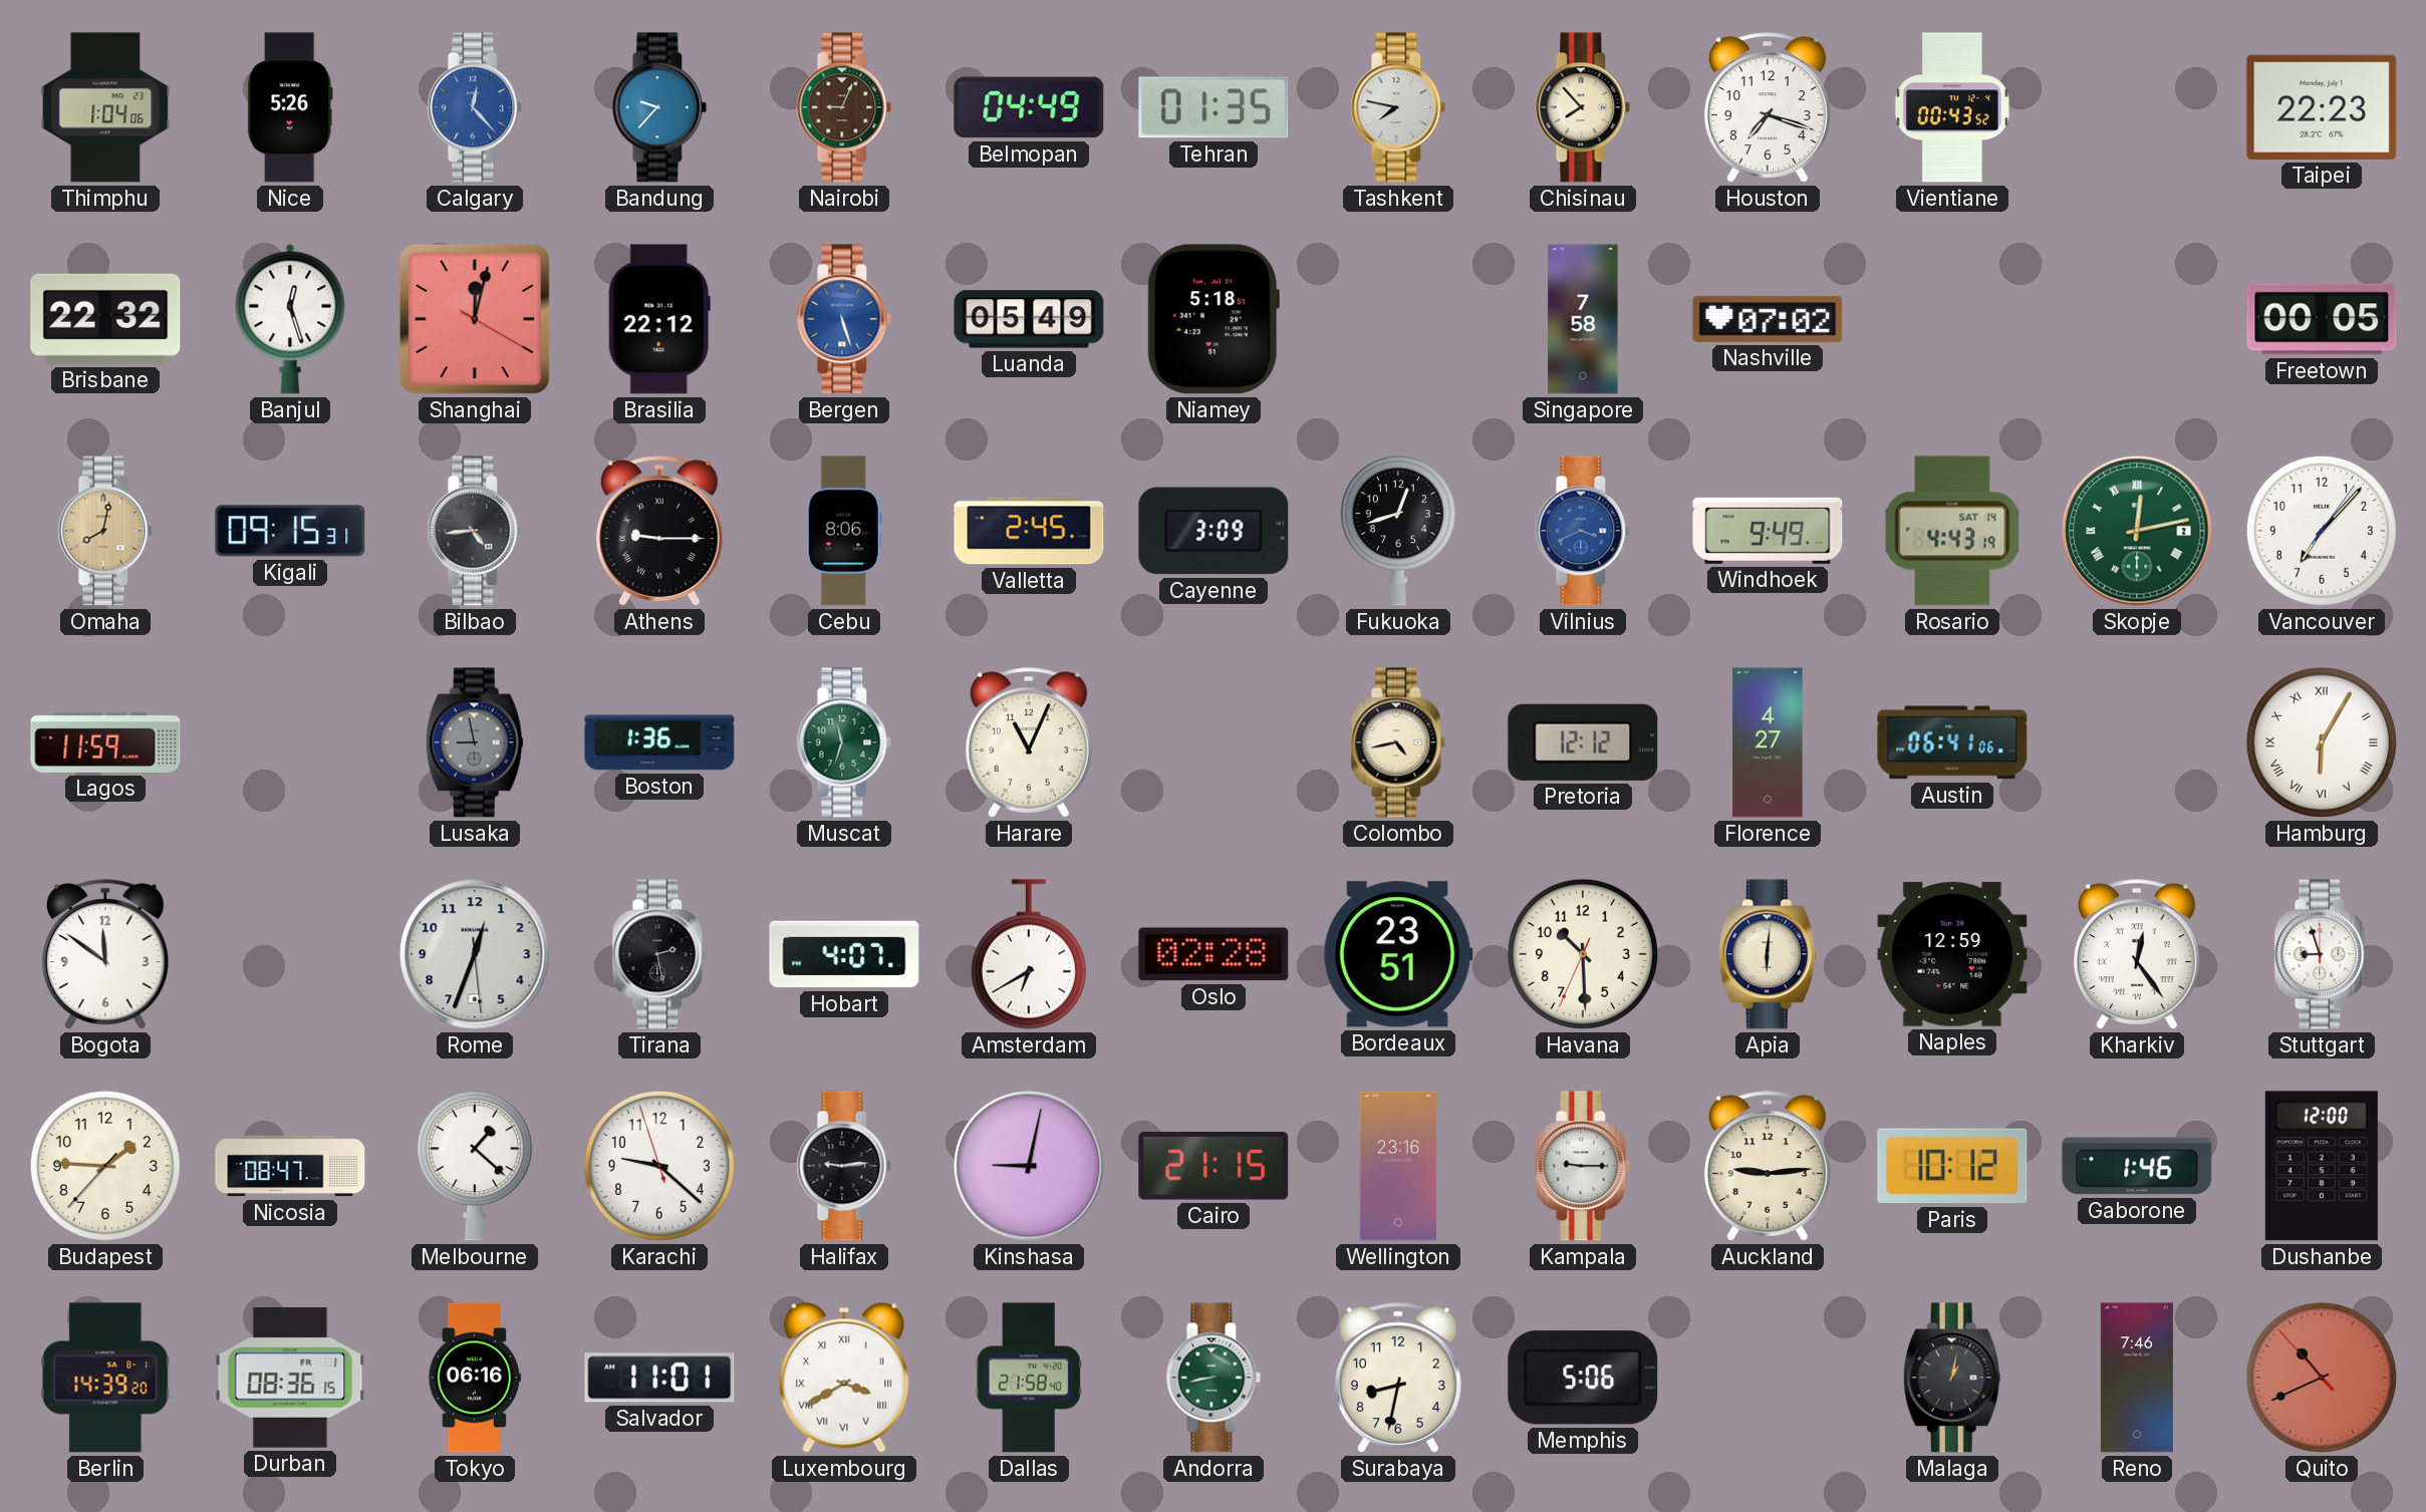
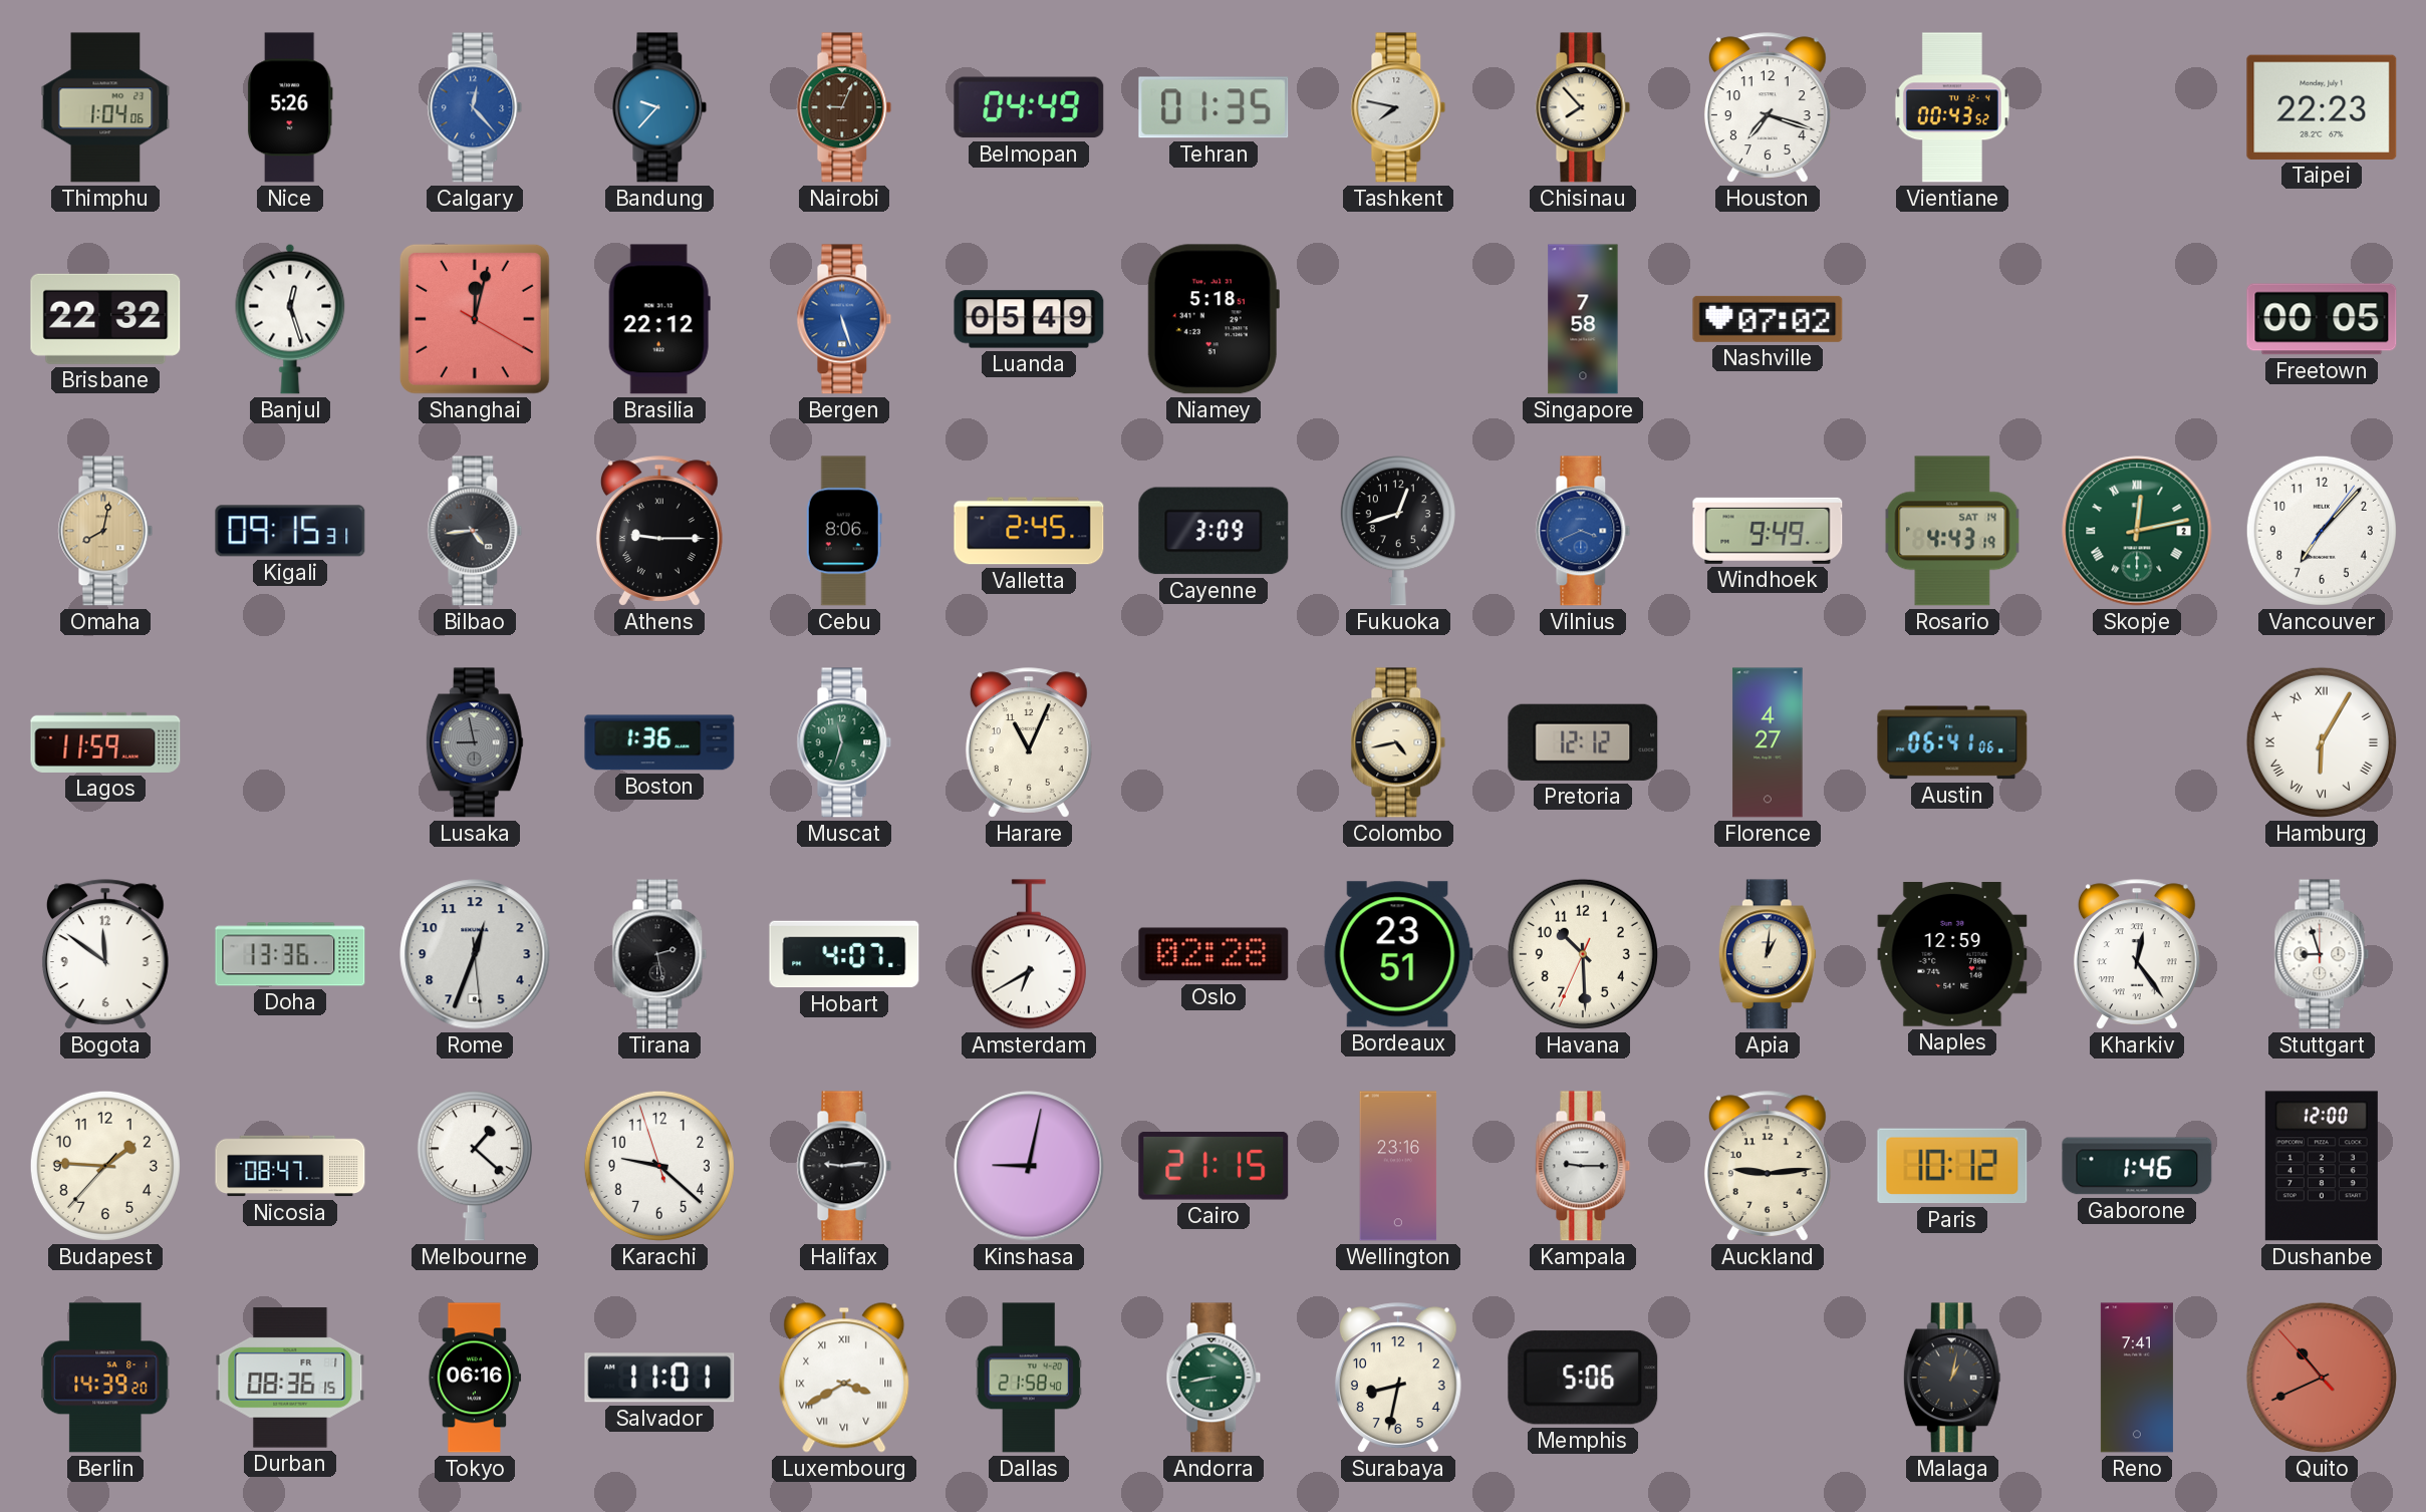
Doha: none -> 13:36 (290, 954)
Apia: 6:01 -> 1:01 (1768, 954)
Reno: 7:46 -> 7:41 (2137, 1378)
